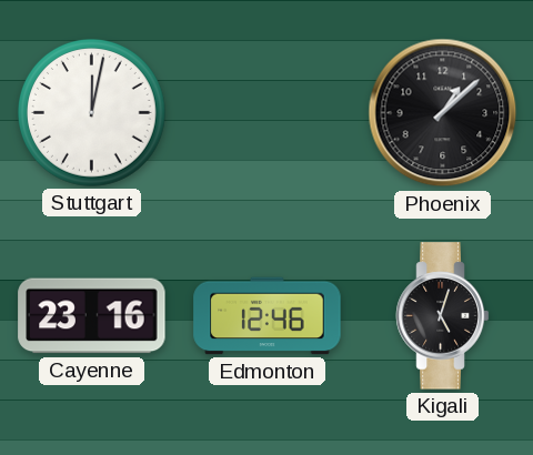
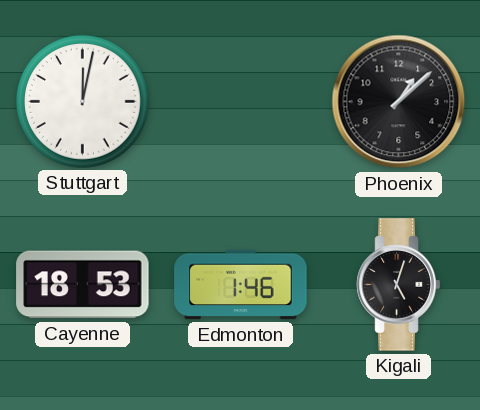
Cayenne: 23:16 -> 18:53 (83, 285)
Edmonton: 12:46 -> 1:46 (241, 285)
